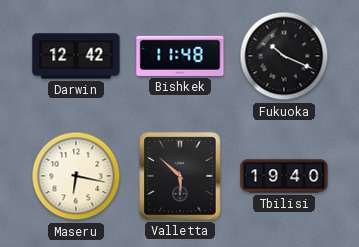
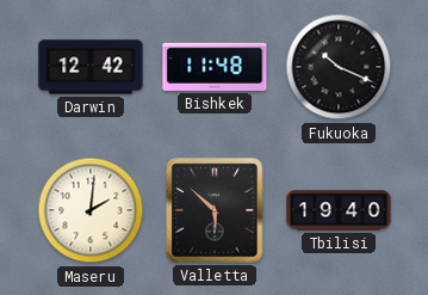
Maseru: 6:17 -> 2:01 (91, 210)
